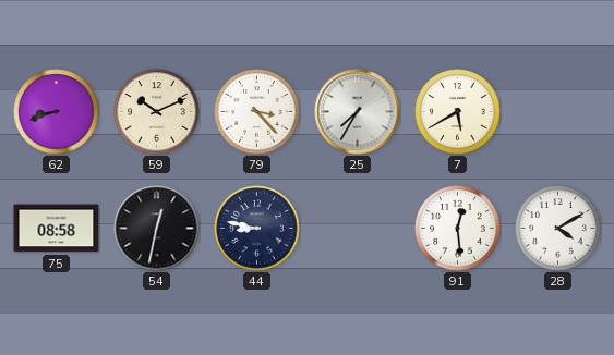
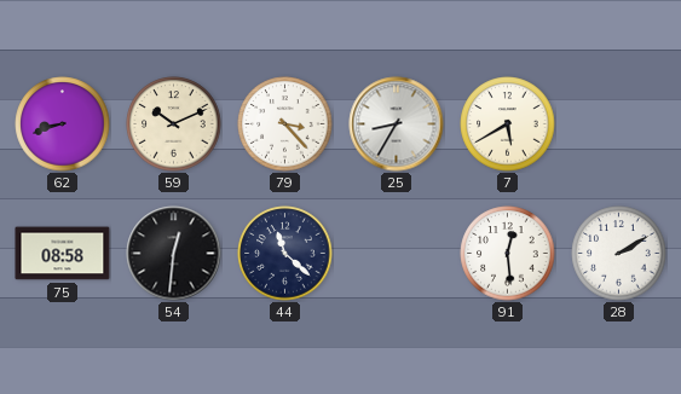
25: 7:35 -> 8:35 (397, 124)
54: 12:32 -> 12:31 (174, 254)
44: 8:47 -> 11:22 (285, 254)
28: 4:10 -> 2:10 (619, 254)
